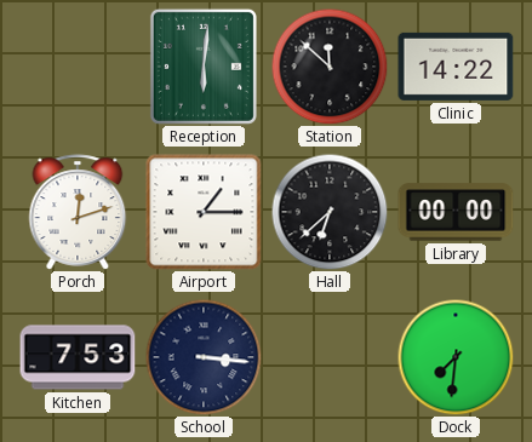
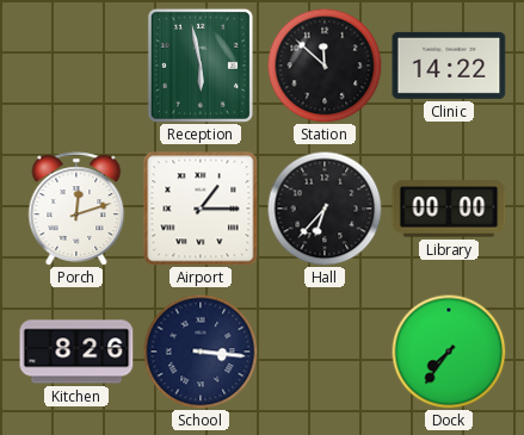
Reception: 6:01 -> 5:58 (201, 66)
Hall: 6:38 -> 6:37 (325, 209)
Kitchen: 7:53 -> 8:26 (76, 352)
Dock: 7:31 -> 7:36 (449, 352)
